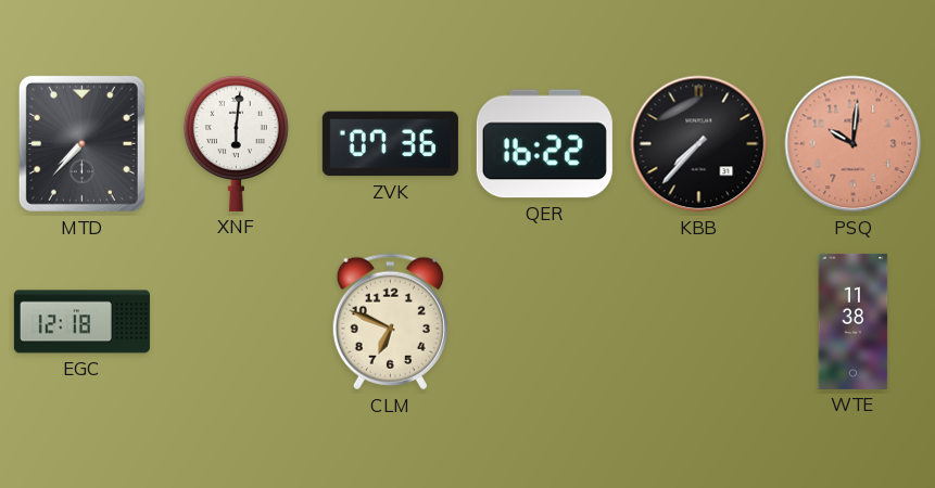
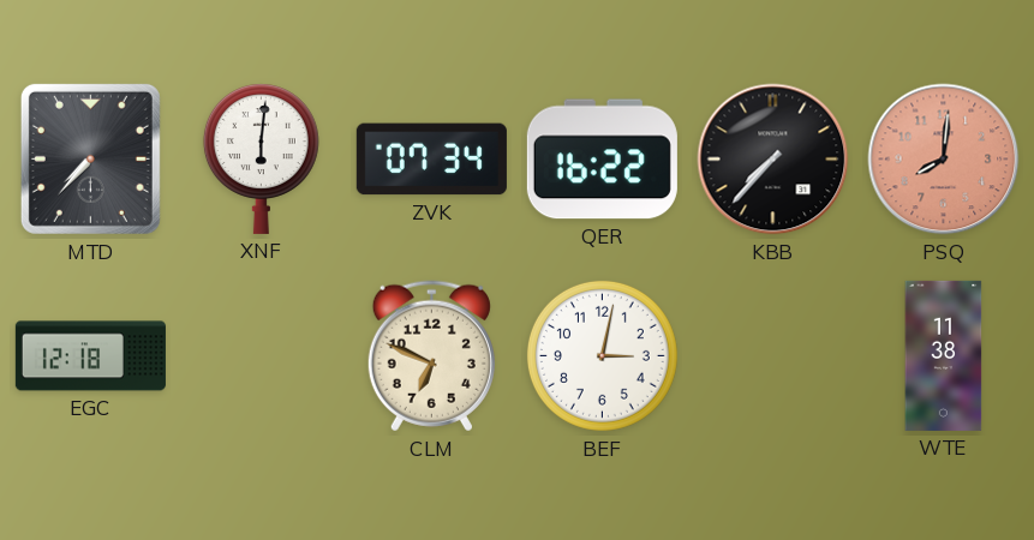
ZVK: 07:36 -> 07:34 (431, 160)
PSQ: 10:01 -> 8:01 (944, 160)
BEF: none -> 3:02 (602, 355)
